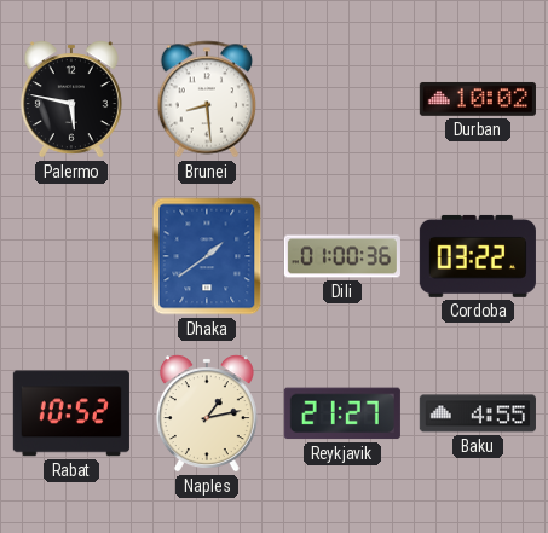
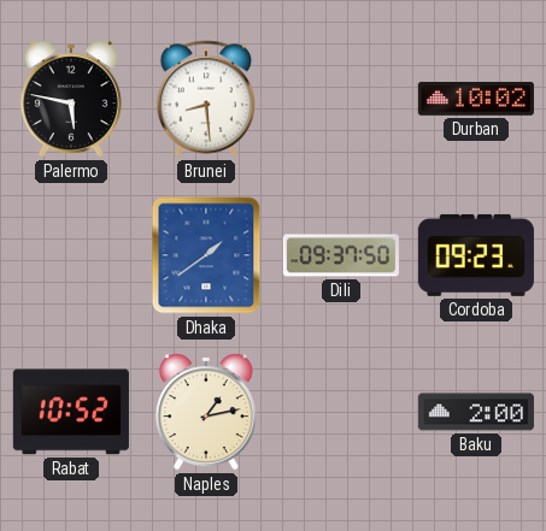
Dili: 01:00 -> 09:37 (341, 255)
Cordoba: 03:22 -> 09:23 (476, 255)
Reykjavik: 21:27 -> none (342, 413)
Baku: 4:55 -> 2:00 (476, 412)
